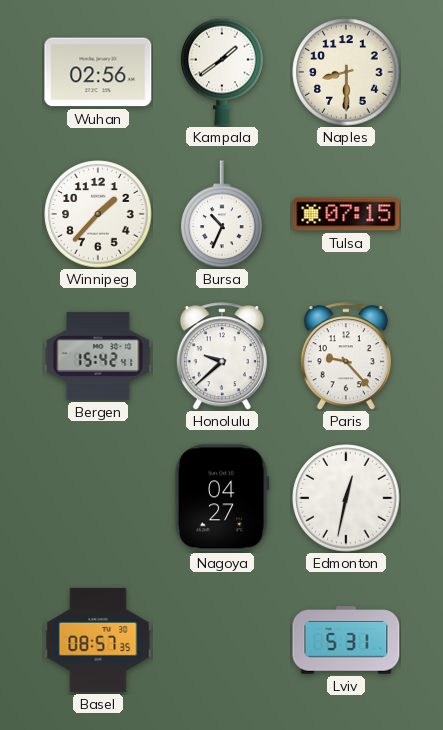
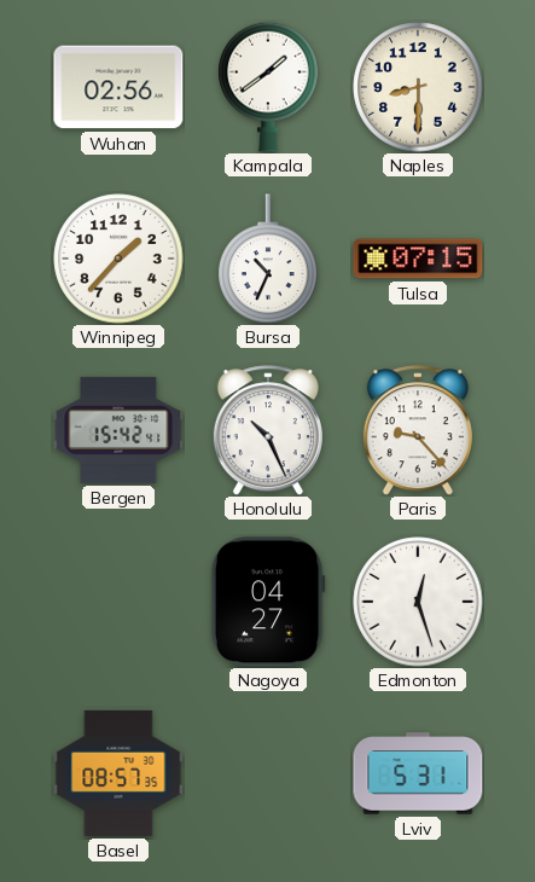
Honolulu: 9:38 -> 10:26 (268, 430)
Edmonton: 12:32 -> 12:27 (418, 602)
